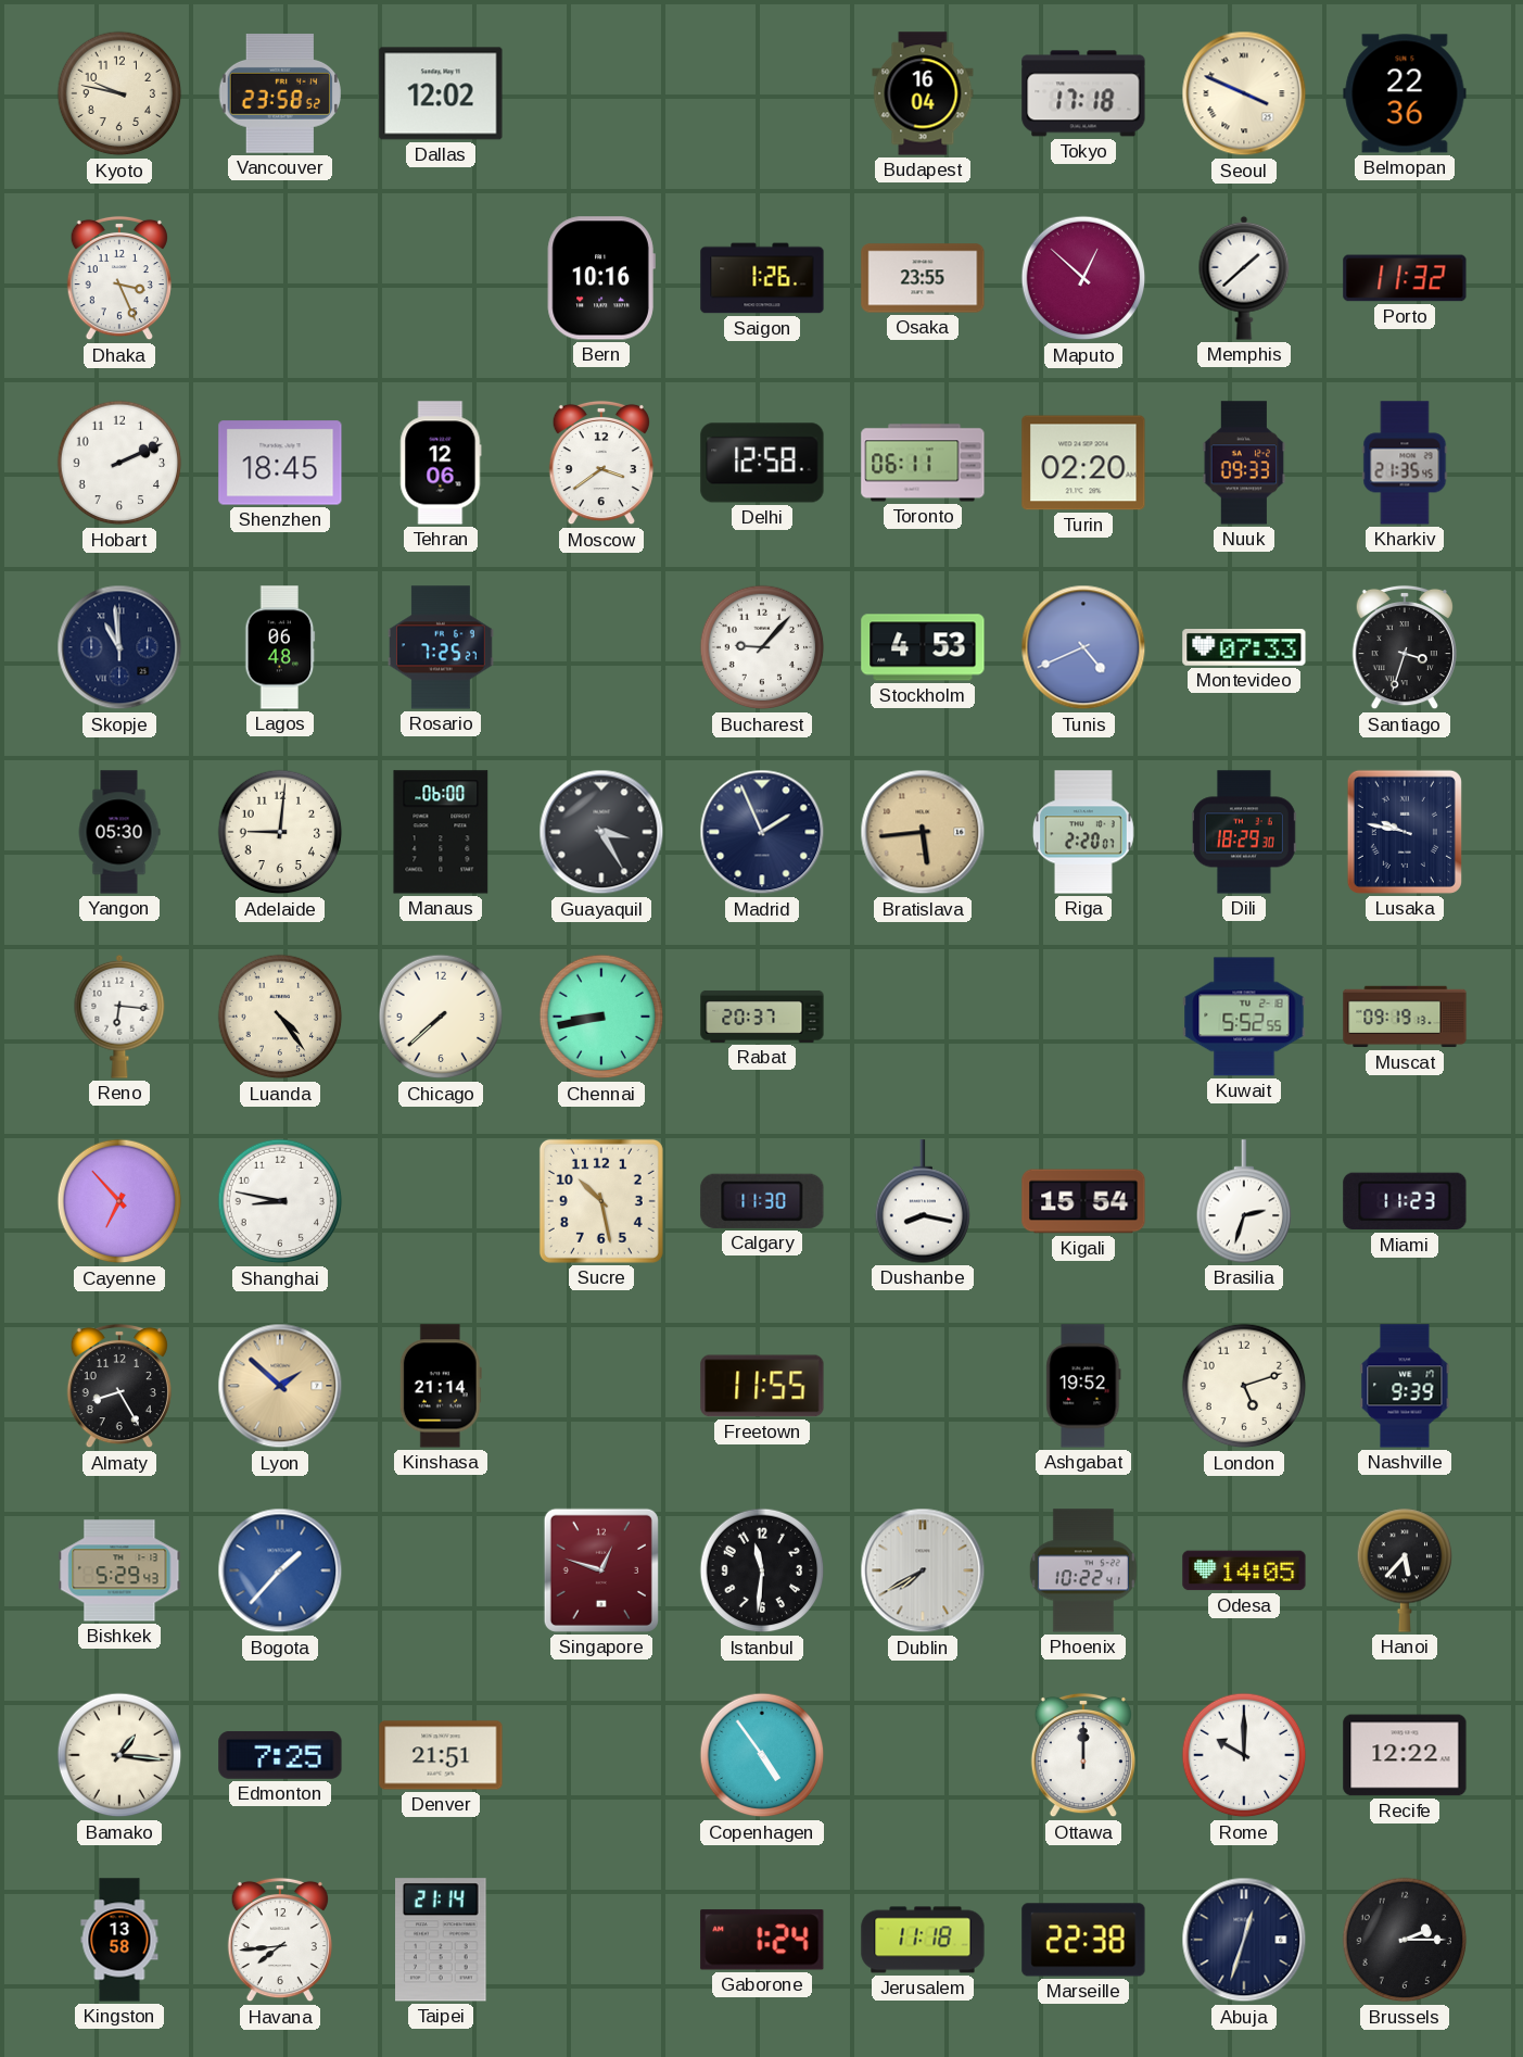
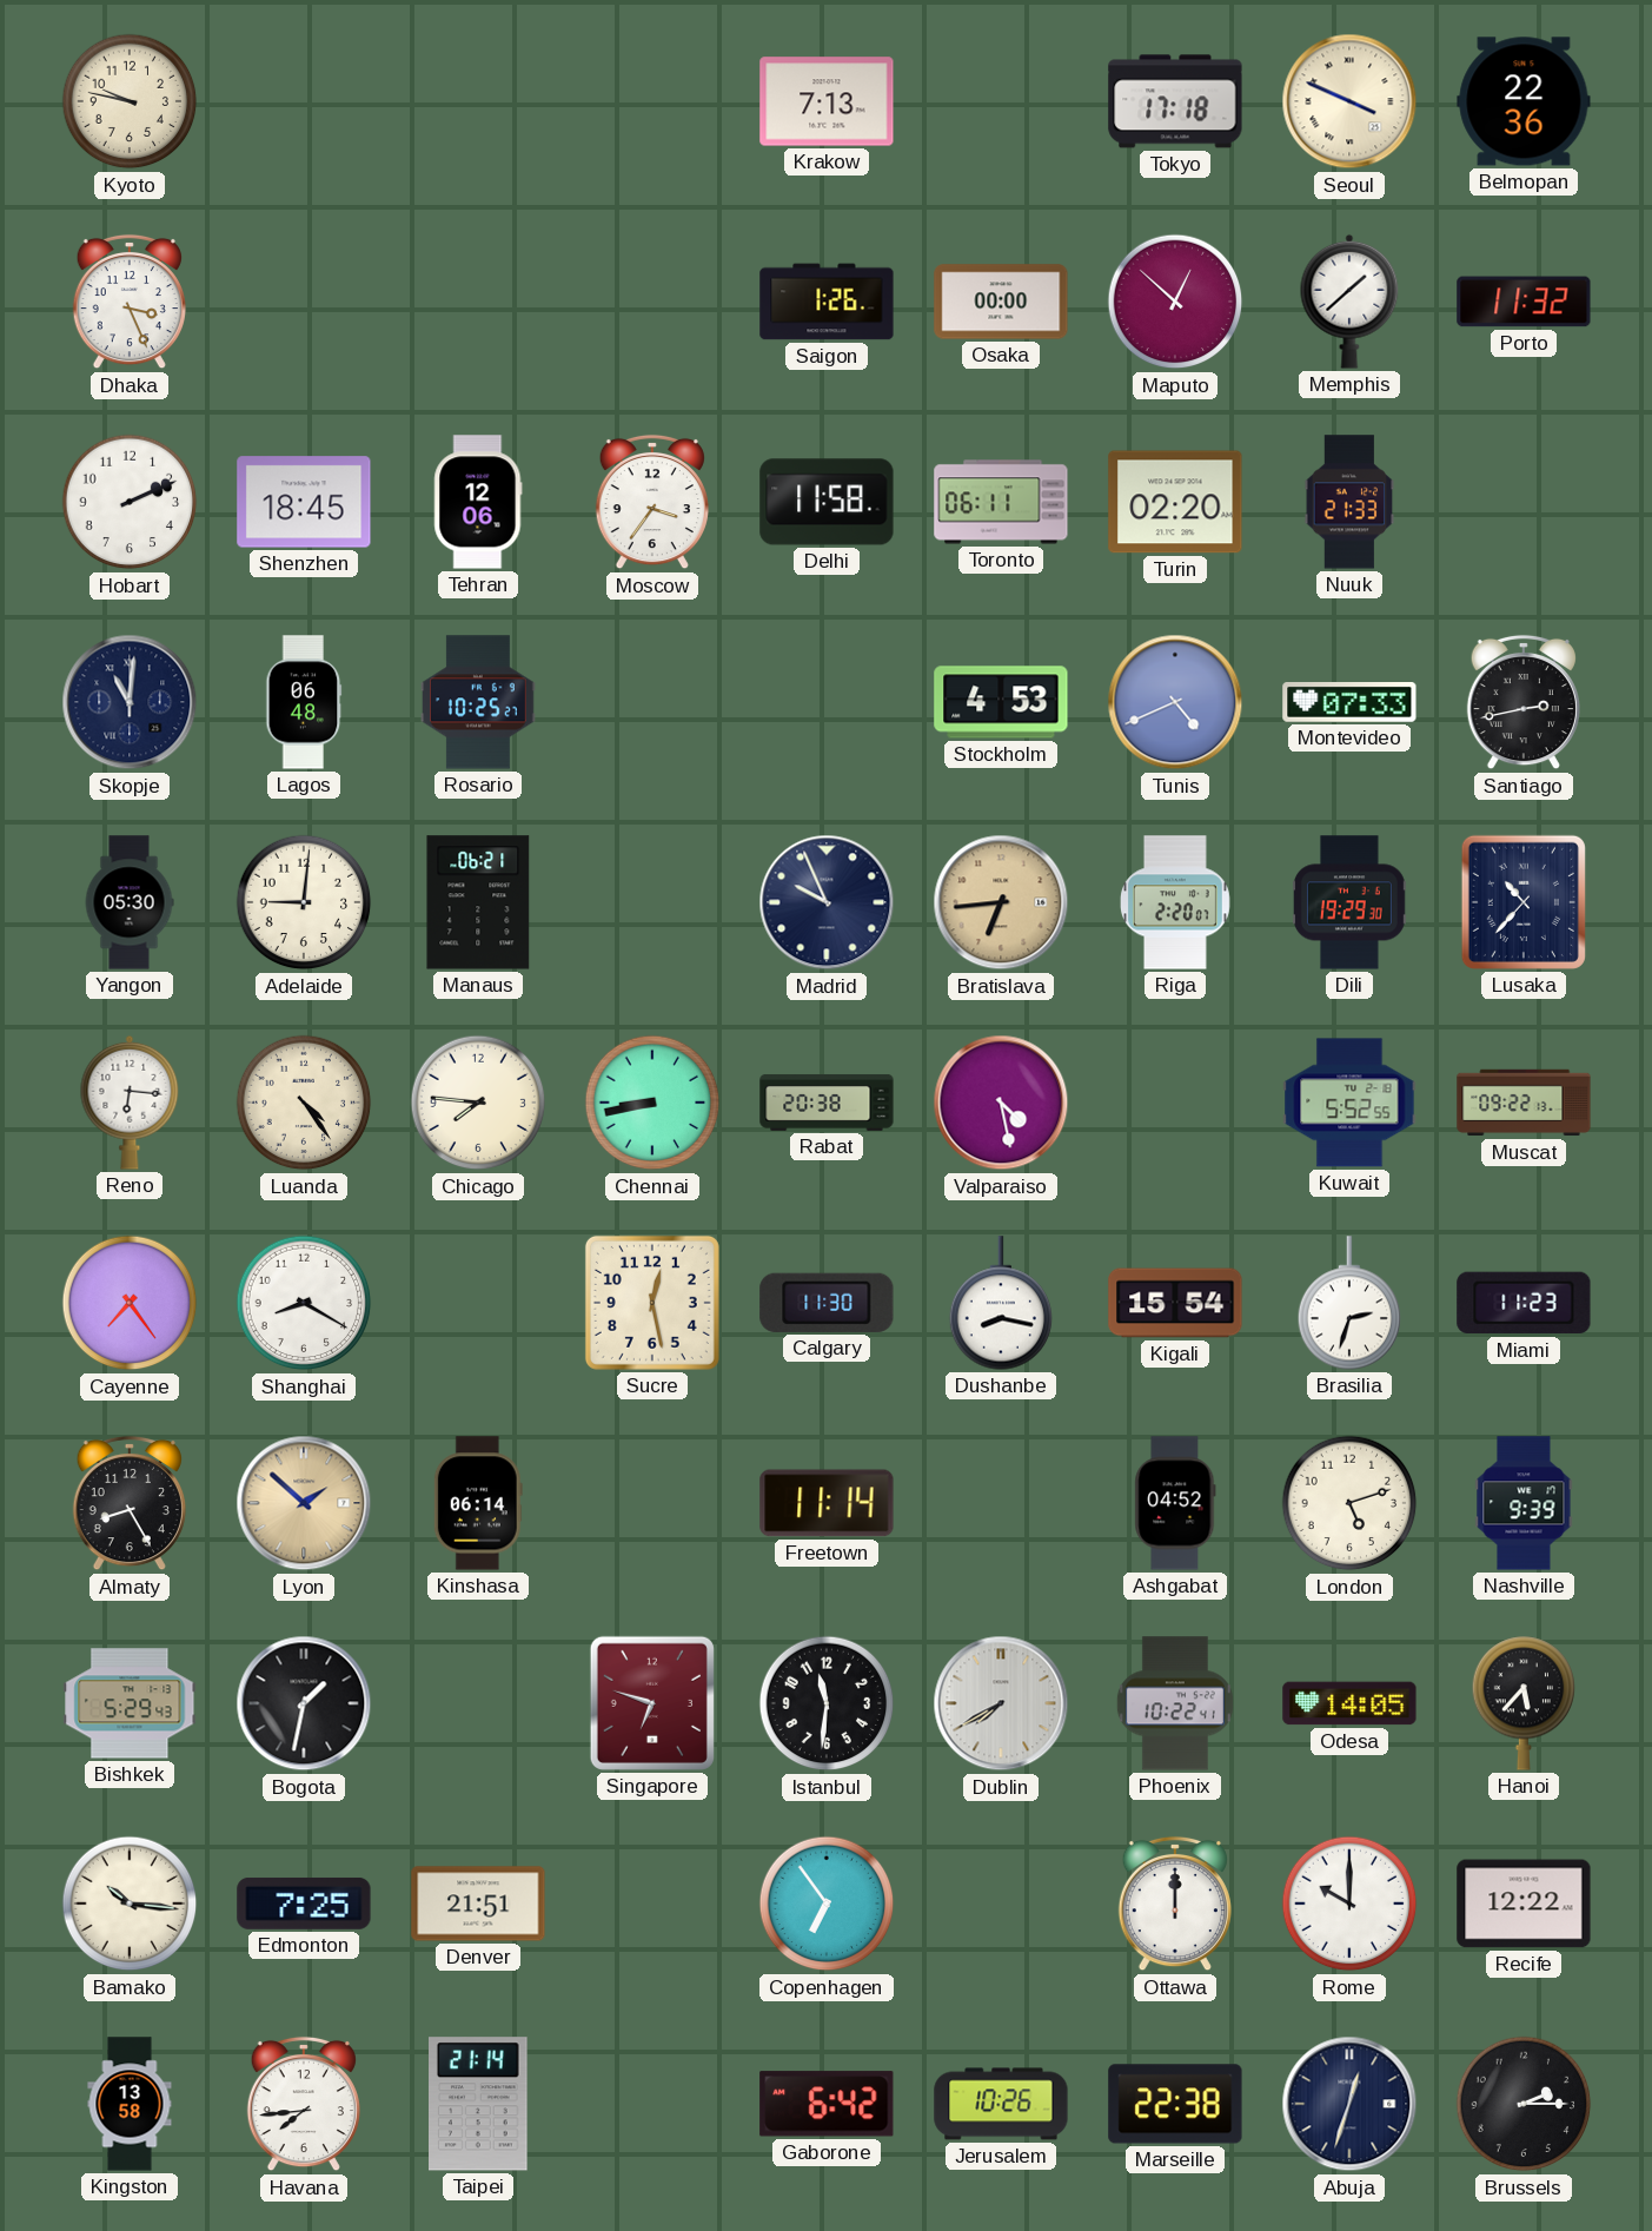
Vancouver: 23:58 -> none (279, 94)
Dallas: 12:02 -> none (441, 93)
Krakow: none -> 7:13 (827, 101)
Budapest: 16:04 -> none (923, 93)
Bern: 10:16 -> none (601, 278)
Osaka: 23:55 -> 00:00 (1001, 302)
Moscow: 3:39 -> 3:36 (652, 502)
Delhi: 12:58 -> 11:58 (827, 502)
Nuuk: 09:33 -> 21:33 (1349, 502)
Kharkiv: 21:35 -> none (1405, 463)
Skopje: 10:59 -> 11:01 (130, 702)
Rosario: 7:25 -> 10:25 (479, 702)
Bucharest: 9:07 -> none (762, 647)
Santiago: 3:33 -> 2:43 (1524, 702)
Manaus: 06:00 -> 06:21 (478, 902)
Guayaquil: 3:25 -> none (601, 832)
Madrid: 1:56 -> 9:56 (827, 902)
Bratislava: 5:44 -> 6:44 (1001, 902)
Dili: 18:29 -> 19:29 (1349, 902)
Lusaka: 9:47 -> 10:37 (1524, 902)
Chicago: 7:38 -> 7:46 (478, 1103)
Rabat: 20:37 -> 20:38 (827, 1103)
Valparaiso: none -> 4:28 (1001, 1103)
Muscat: 09:19 -> 09:22 (1524, 1103)
Cayenne: 6:53 -> 7:24 (130, 1303)
Shanghai: 8:47 -> 8:20 (304, 1303)
Sucre: 10:28 -> 12:28 (652, 1303)
Kinshasa: 21:14 -> 06:14 (478, 1503)
Freetown: 11:55 -> 11:14 (827, 1503)
Ashgabat: 19:52 -> 04:52 (1175, 1503)
Bogota: 1:37 -> 1:32 (304, 1703)
Bogota dial: blue -> black (304, 1703)
Singapore: 12:48 -> 6:48 (652, 1703)
Bamako: 1:16 -> 10:16 (130, 1904)
Copenhagen: 4:54 -> 6:54 (827, 1904)
Gaborone: 1:24 -> 6:42 (827, 2104)
Jerusalem: 11:18 -> 10:26 (1001, 2104)
